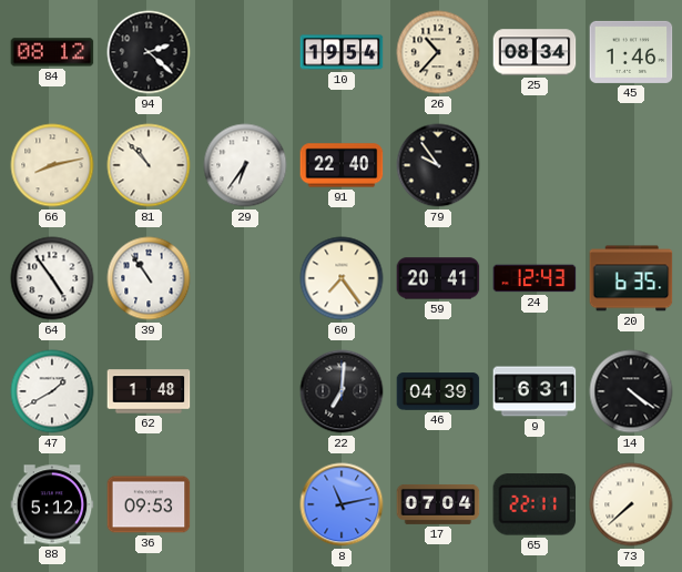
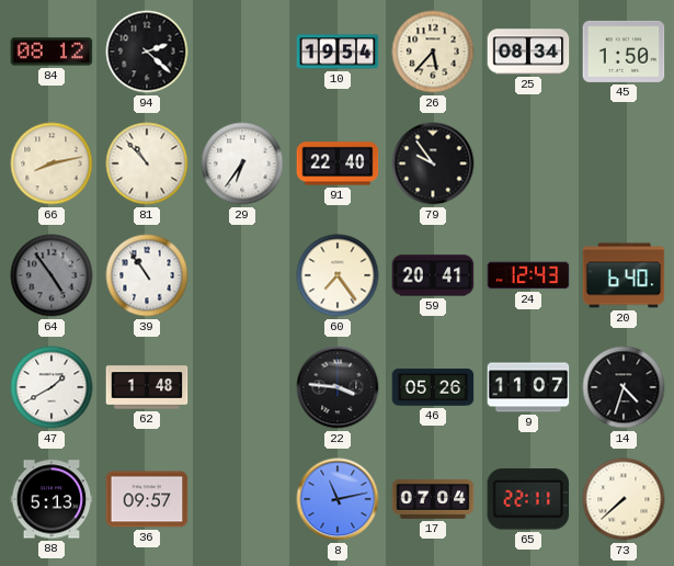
26: 10:37 -> 5:37 (433, 52)
45: 1:46 -> 1:50 (624, 52)
64 dial: white -> grey (52, 275)
20: 6:35 -> 6:40 (624, 275)
22: 7:01 -> 3:46 (338, 387)
46: 04:39 -> 05:26 (433, 387)
9: 6:31 -> 11:07 (528, 387)
14: 4:21 -> 4:33 (624, 387)
88: 5:12 -> 5:13 (52, 499)
36: 09:53 -> 09:57 (147, 499)
